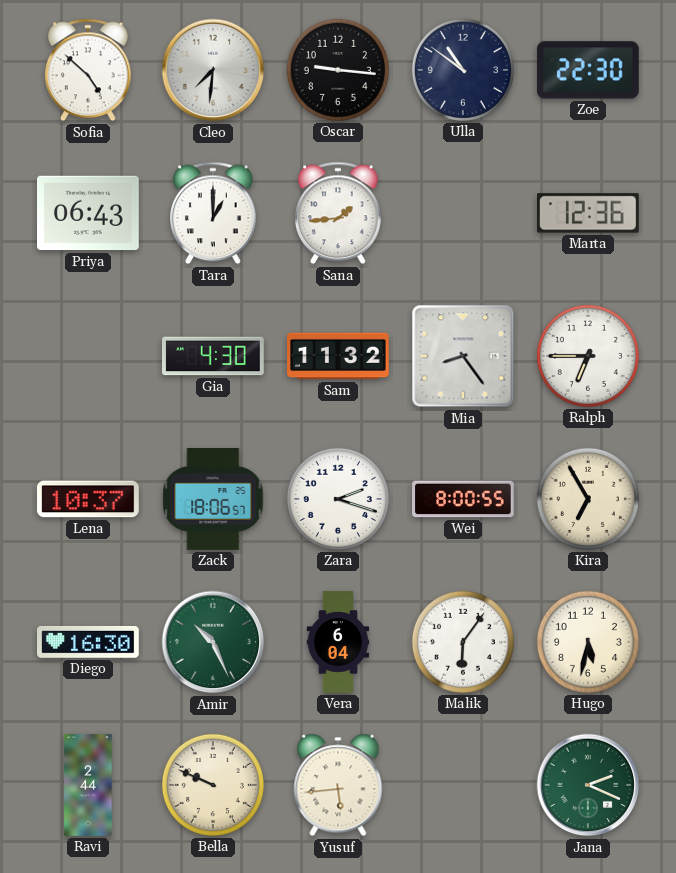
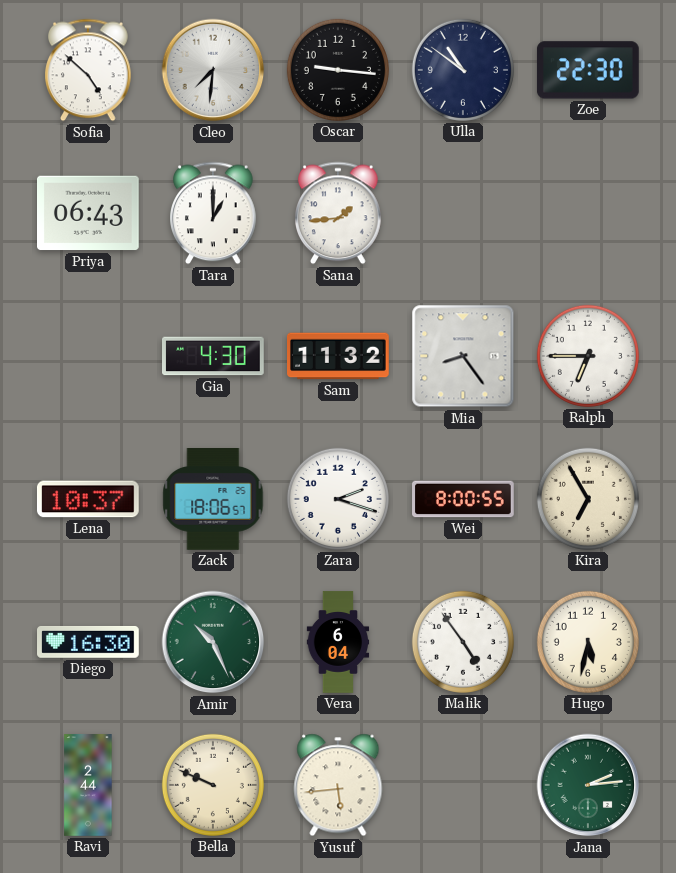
Marta: 12:36 -> none (589, 213)
Malik: 6:06 -> 4:54 (463, 642)
Jana: 2:19 -> 2:14 (588, 785)
